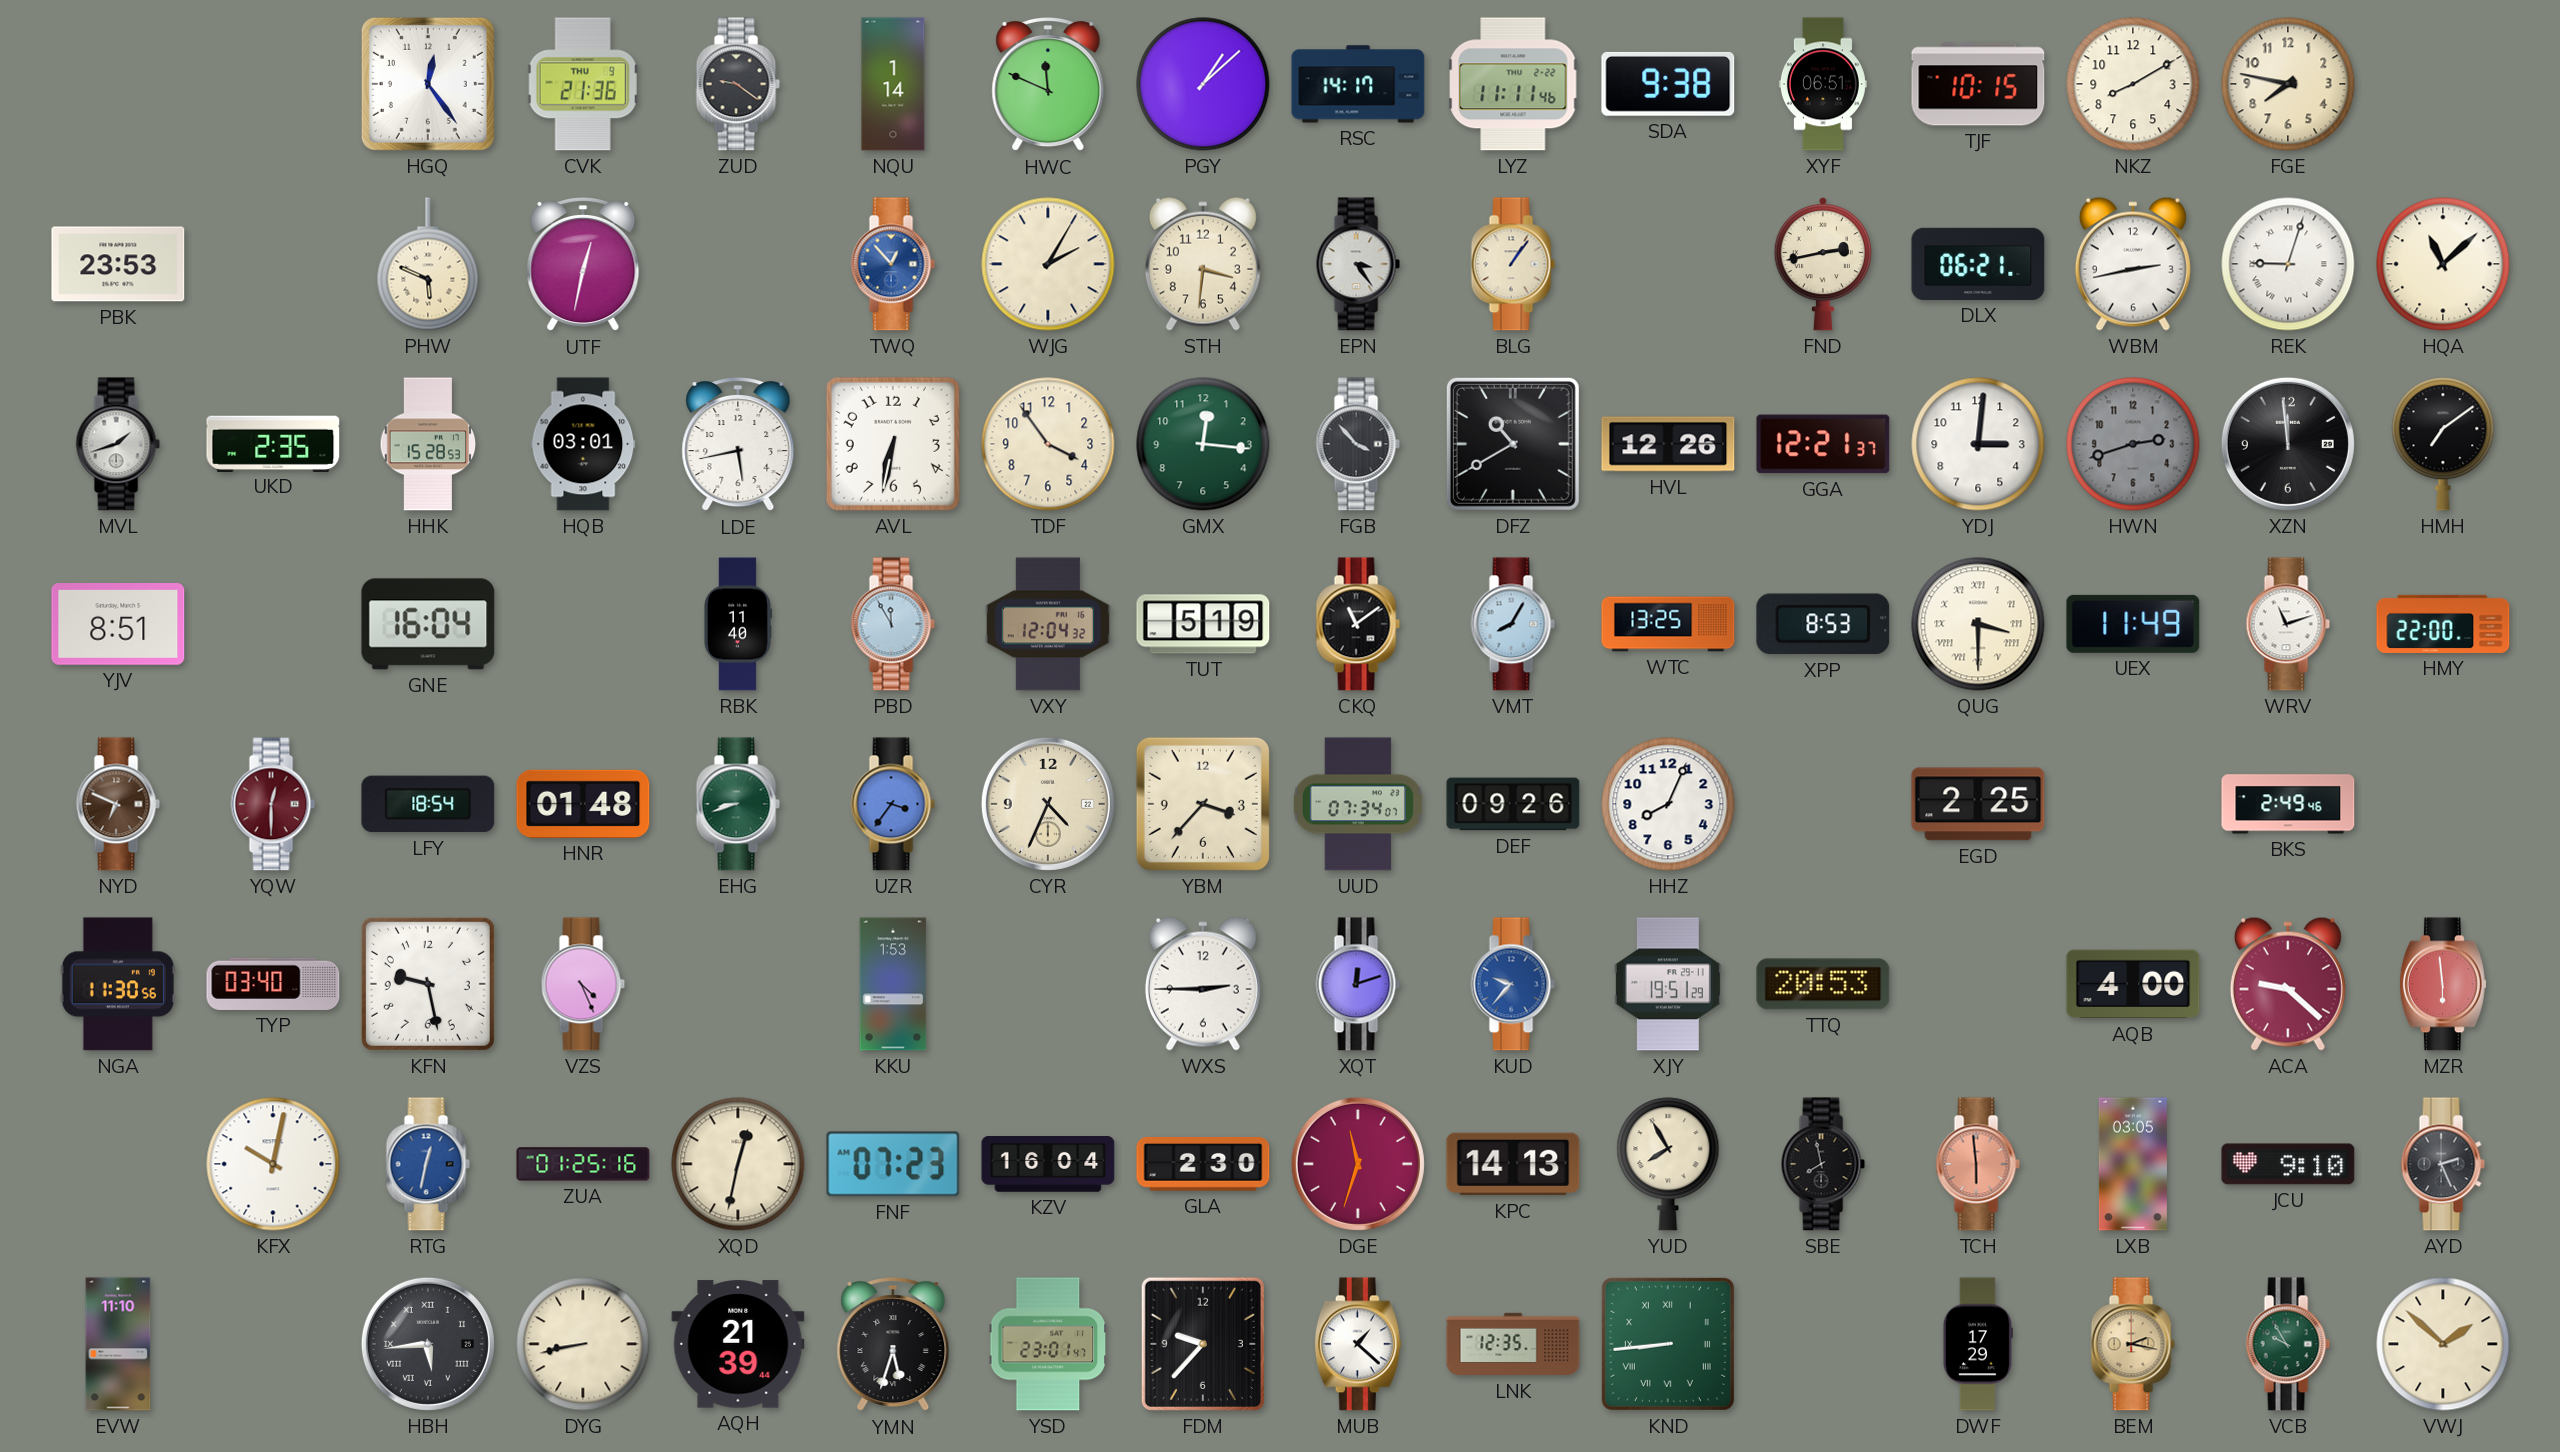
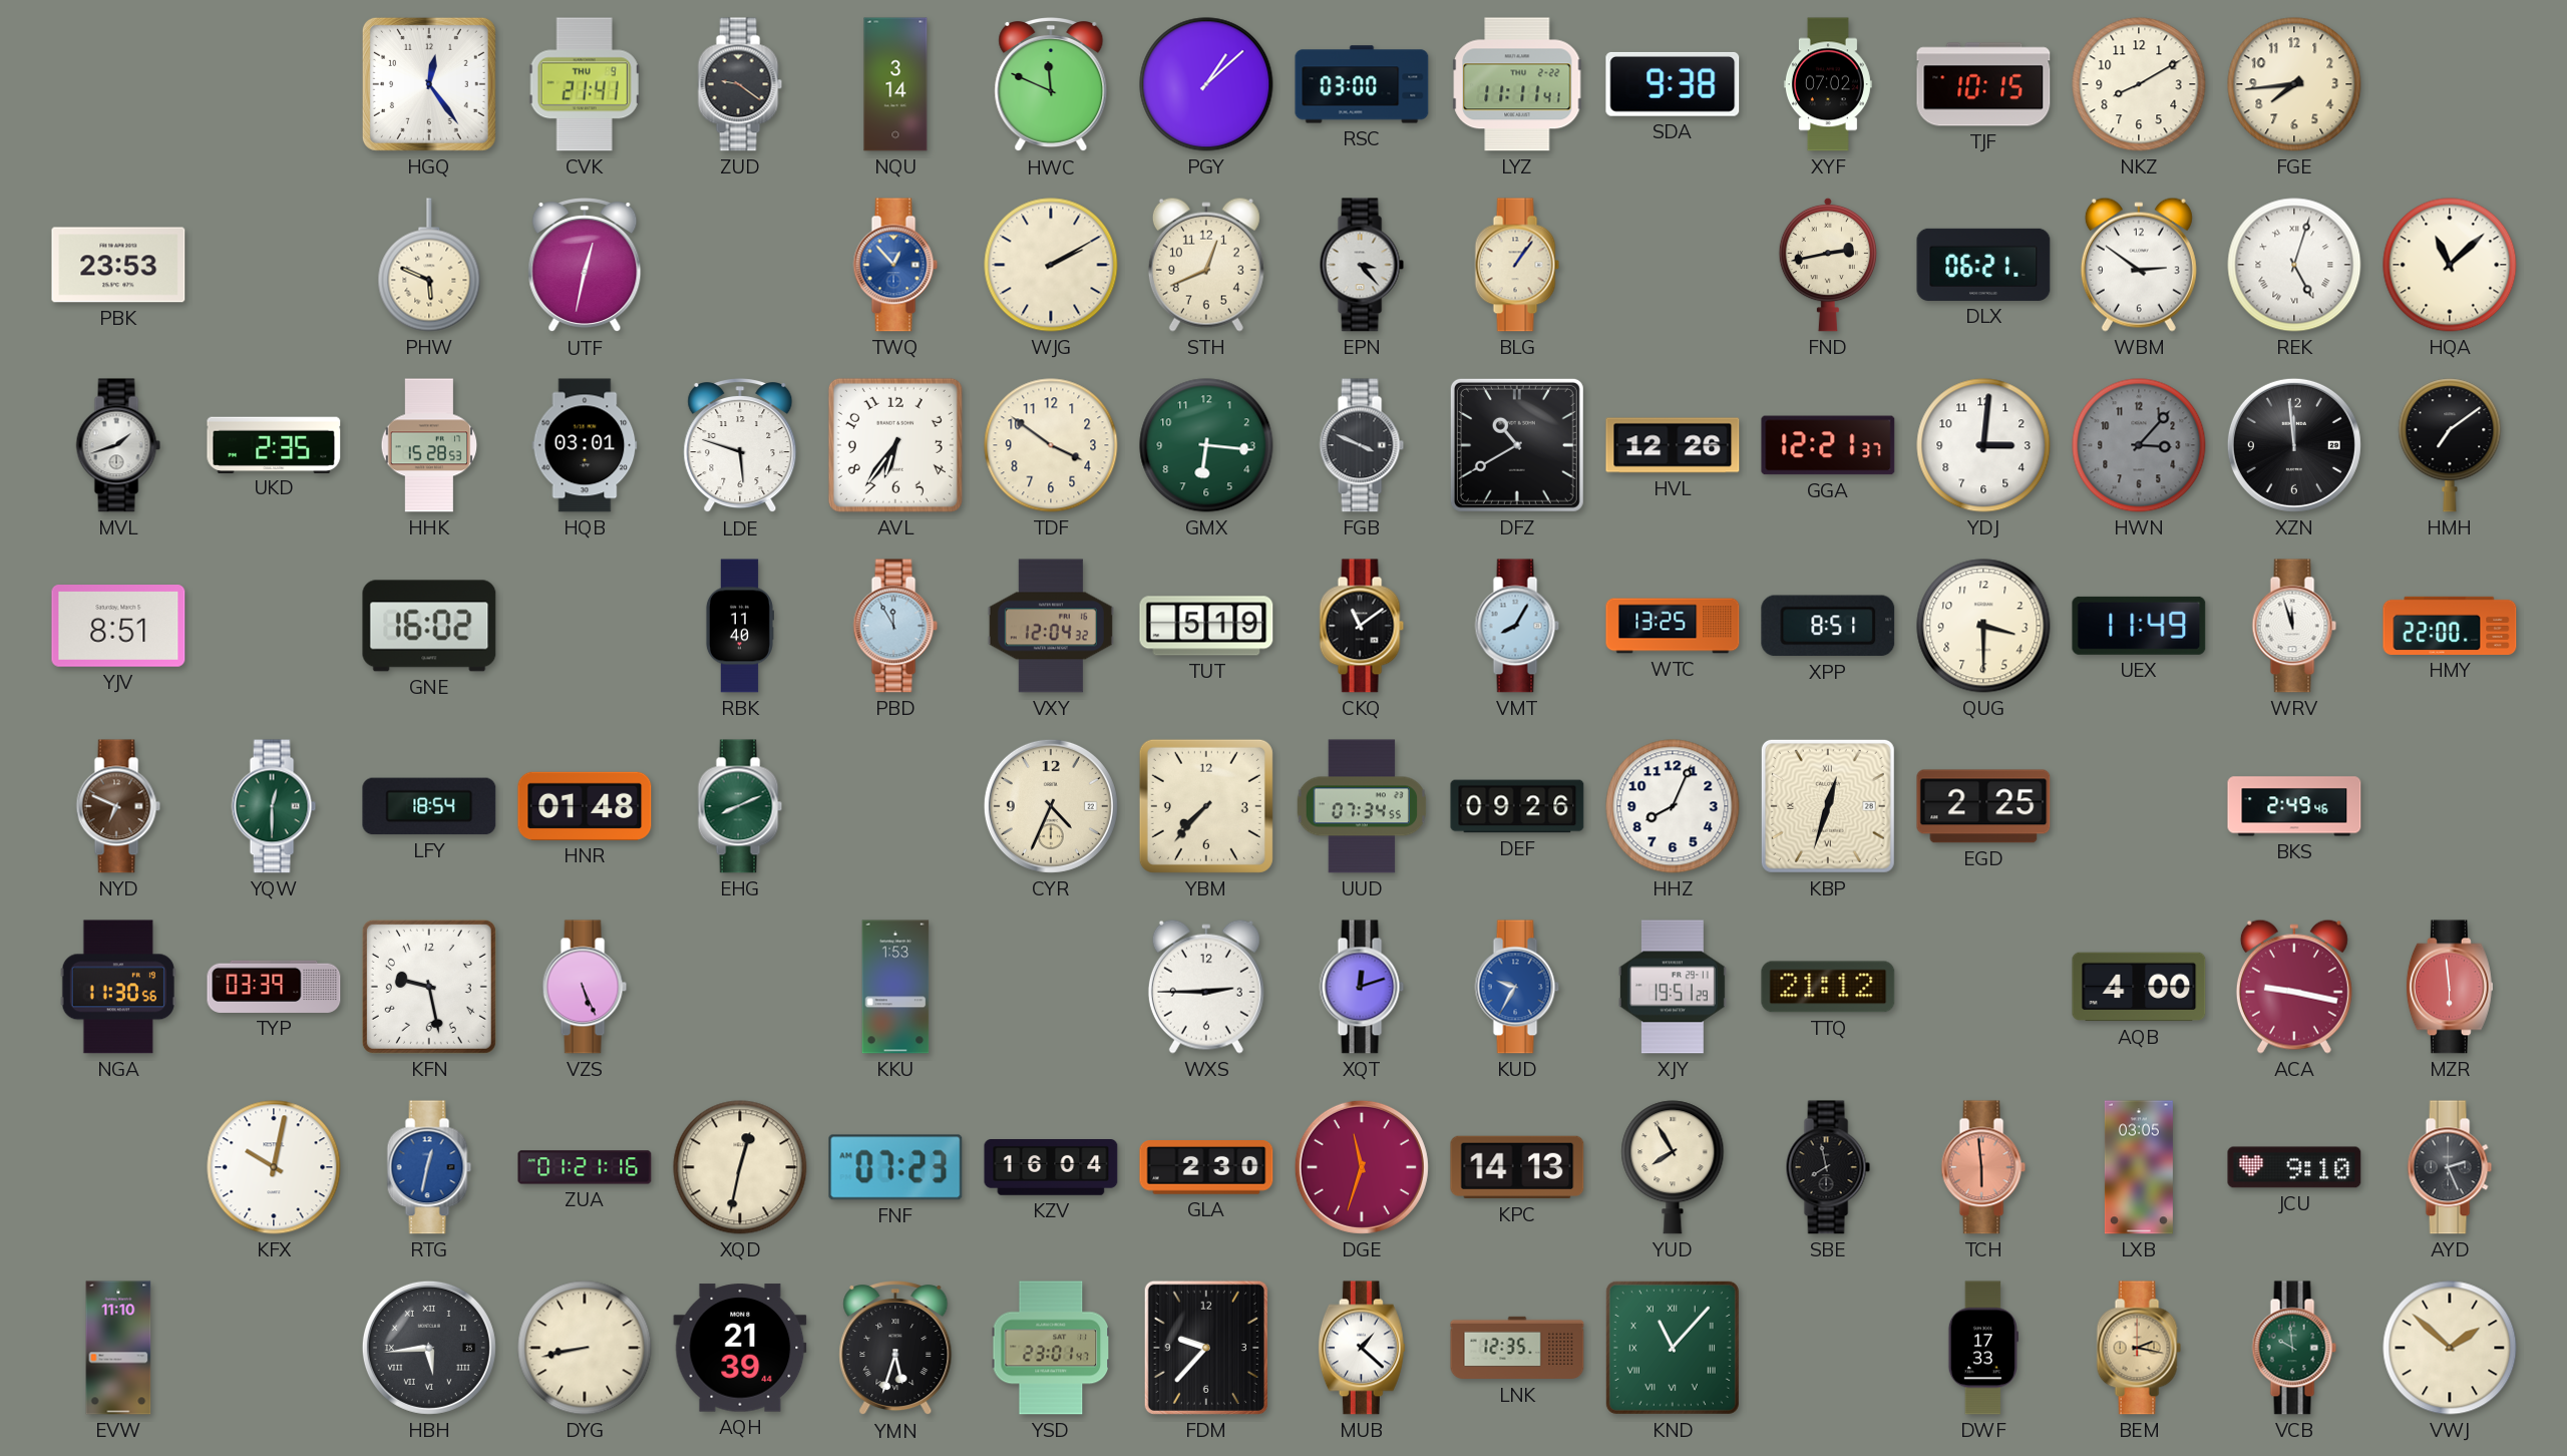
CVK: 21:36 -> 21:41 (585, 84)
NQU: 1:14 -> 3:14 (895, 84)
RSC: 14:17 -> 03:00 (1362, 84)
LYZ: 11:11:46 -> 11:11:41 (1517, 84)
XYF: 06:51 -> 07:02 (1828, 84)
FGE: 7:47 -> 7:44 (2294, 84)
WJG: 2:05 -> 2:10 (1051, 265)
STH: 3:31 -> 12:41 (1206, 265)
EPN: 3:24 -> 3:23 (1362, 265)
WBM: 2:43 -> 2:51 (2139, 265)
REK: 9:03 -> 5:03 (2294, 265)
LDE: 5:43 -> 5:48 (740, 446)
AVL: 6:32 -> 6:36 (895, 445)
TDF: 3:54 -> 3:51 (1051, 445)
GMX: 12:16 -> 6:16 (1206, 445)
FGB: 3:53 -> 3:49 (1362, 445)
HWN: 2:42 -> 3:07 (2139, 445)
GNE: 16:04 -> 16:02 (429, 626)
XPP: 8:53 -> 8:51 (1828, 626)
QUG numerals: Roman -> Arabic (1983, 626)
WRV: 11:12 -> 11:57 (2294, 626)
YQW dial: burgundy -> green (274, 806)
EHG: 8:42 -> 8:11 (740, 806)
UZR: 3:36 -> none (893, 804)
YBM: 3:37 -> 7:37 (1206, 806)
UUD: 07:34:07 -> 07:34:55 (1361, 806)
KBP: none -> 12:33 (1828, 806)
TYP: 03:40 -> 03:39 (274, 987)
VZS: 4:26 -> 5:26 (585, 987)
KUD: 9:37 -> 9:35 (1517, 987)
TTQ: 20:53 -> 21:12 (1828, 987)
ACA: 9:22 -> 9:17 (2294, 987)
ZUA: 01:25 -> 01:21 (585, 1167)
KND: 8:44 -> 11:07 (1673, 1348)
DWF: 17:29 -> 17:33 (1983, 1348)
VCB: 9:55 -> 9:59 (2294, 1348)
